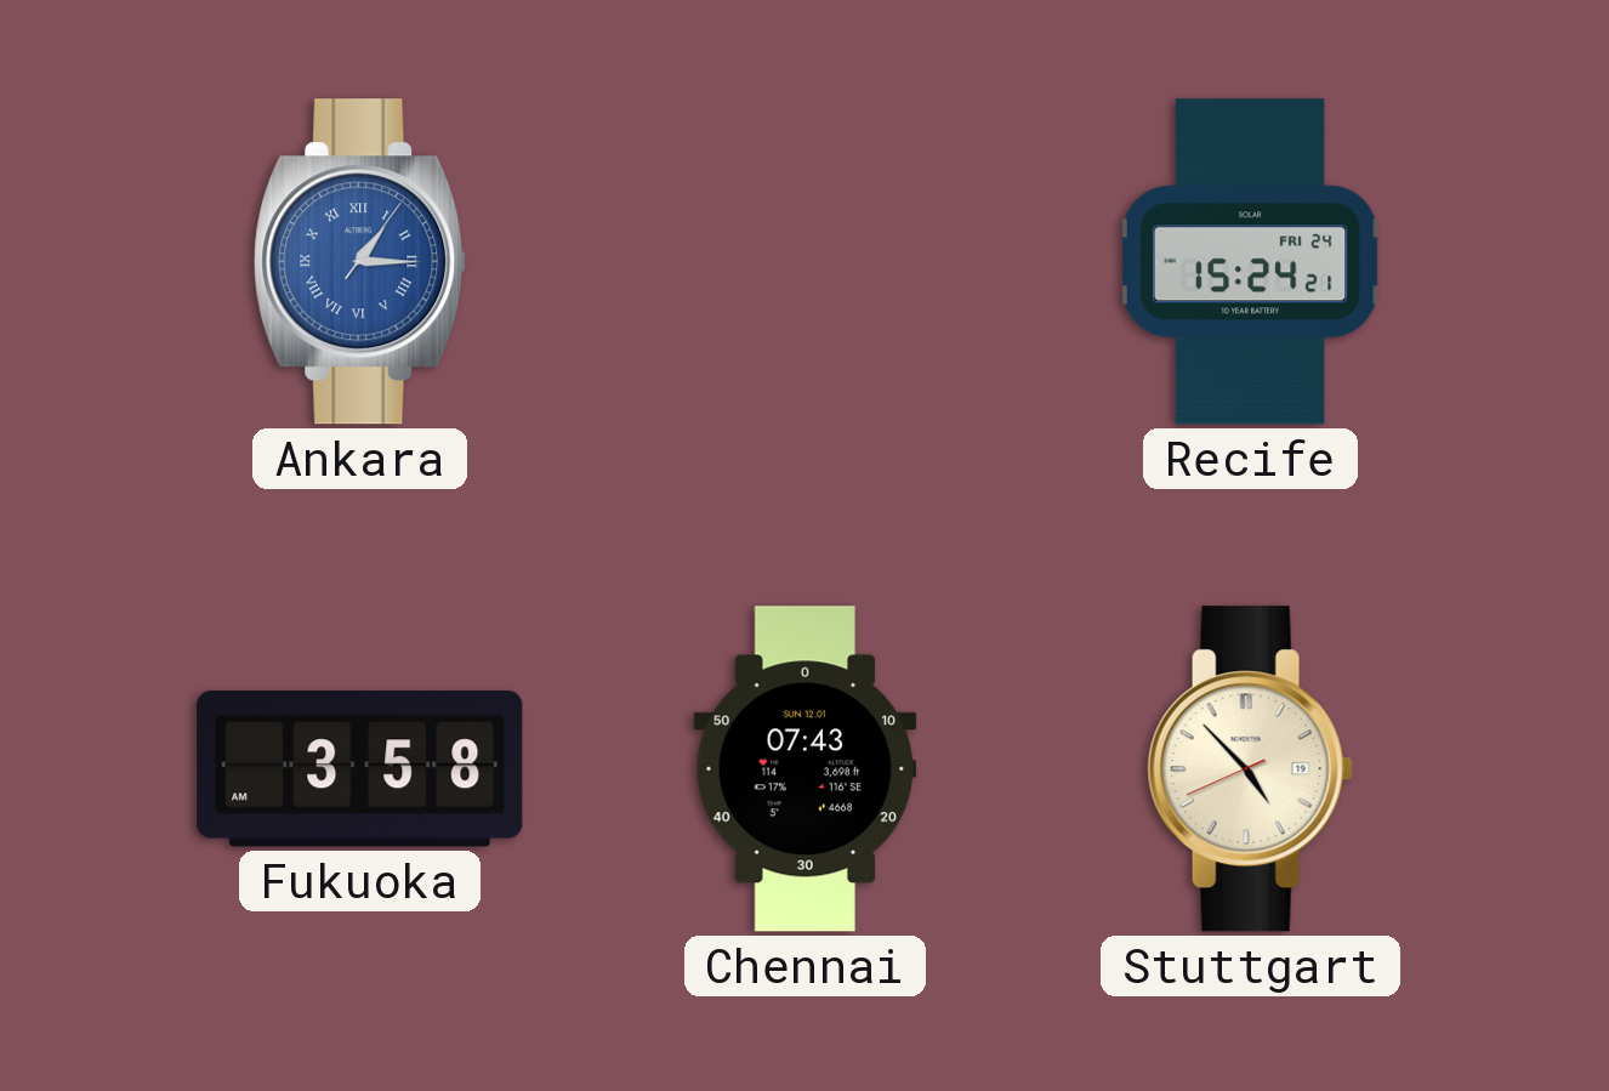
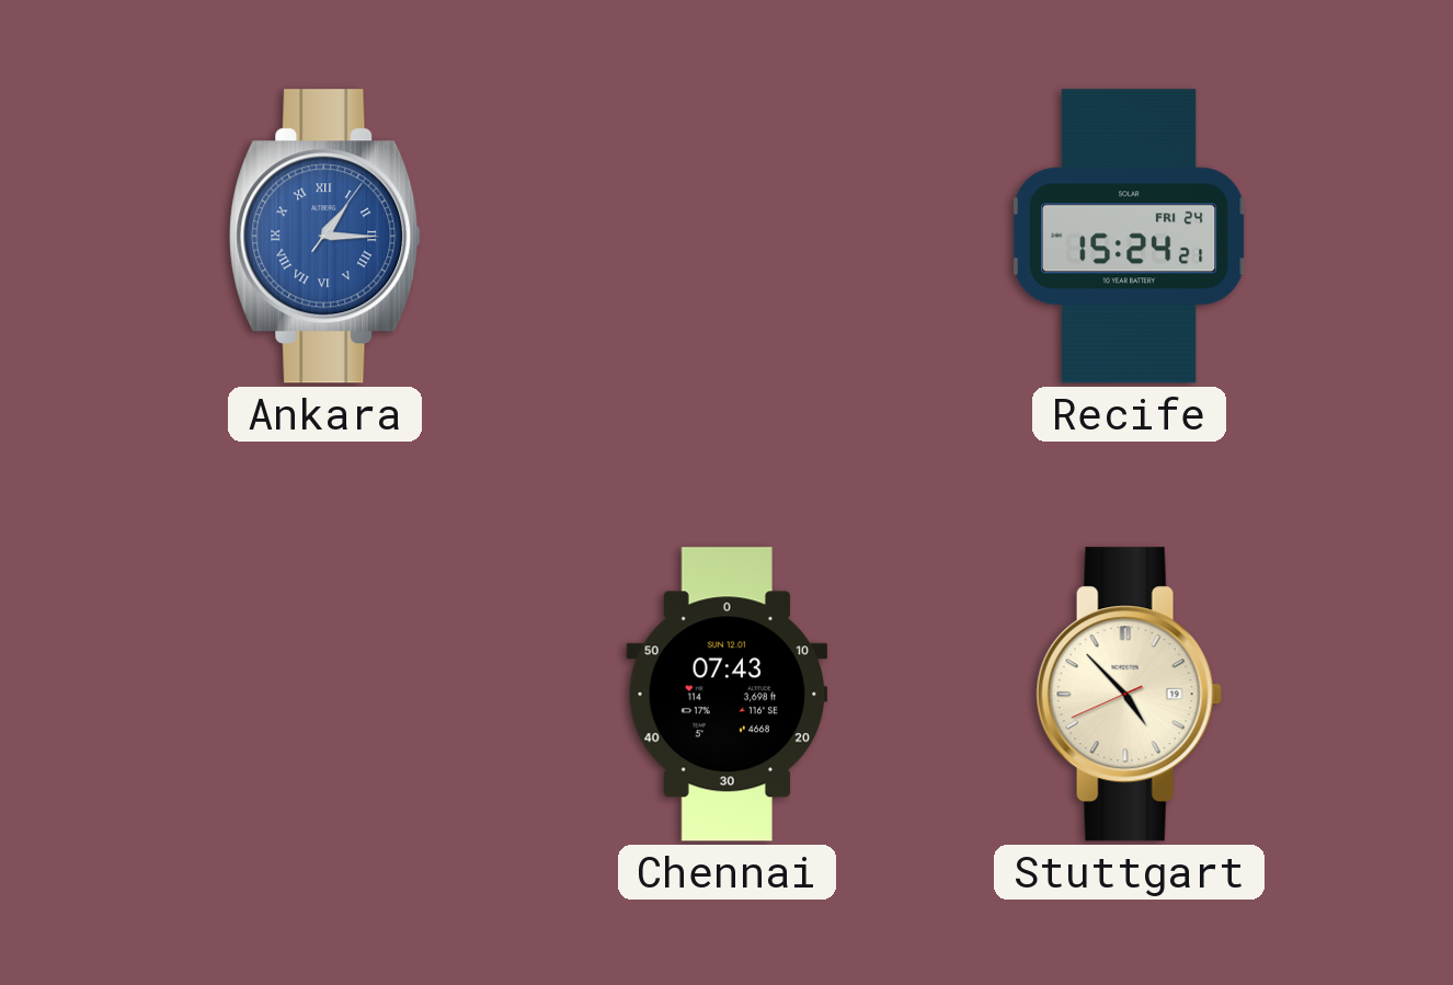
Fukuoka: 3:58 -> none (360, 769)
